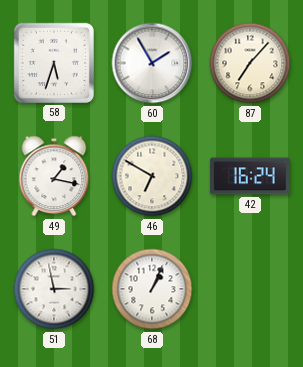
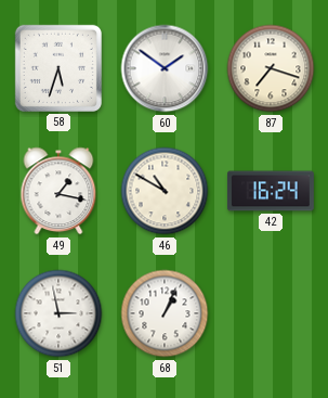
60: 1:55 -> 1:51 (165, 68)
87: 7:07 -> 7:18 (271, 68)
46: 6:50 -> 10:50 (165, 191)
